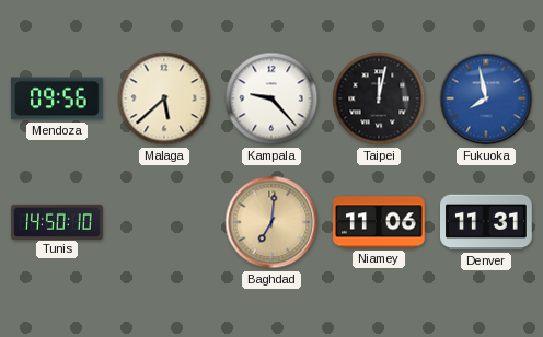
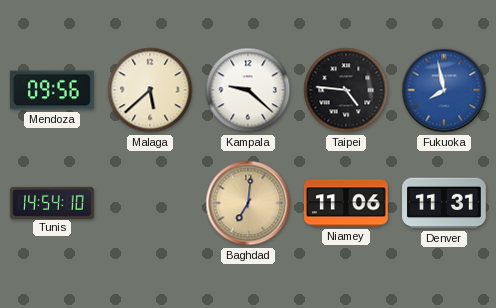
Kampala: 9:23 -> 9:22 (248, 90)
Taipei: 12:02 -> 4:46 (346, 90)
Tunis: 14:50 -> 14:54 (52, 202)
